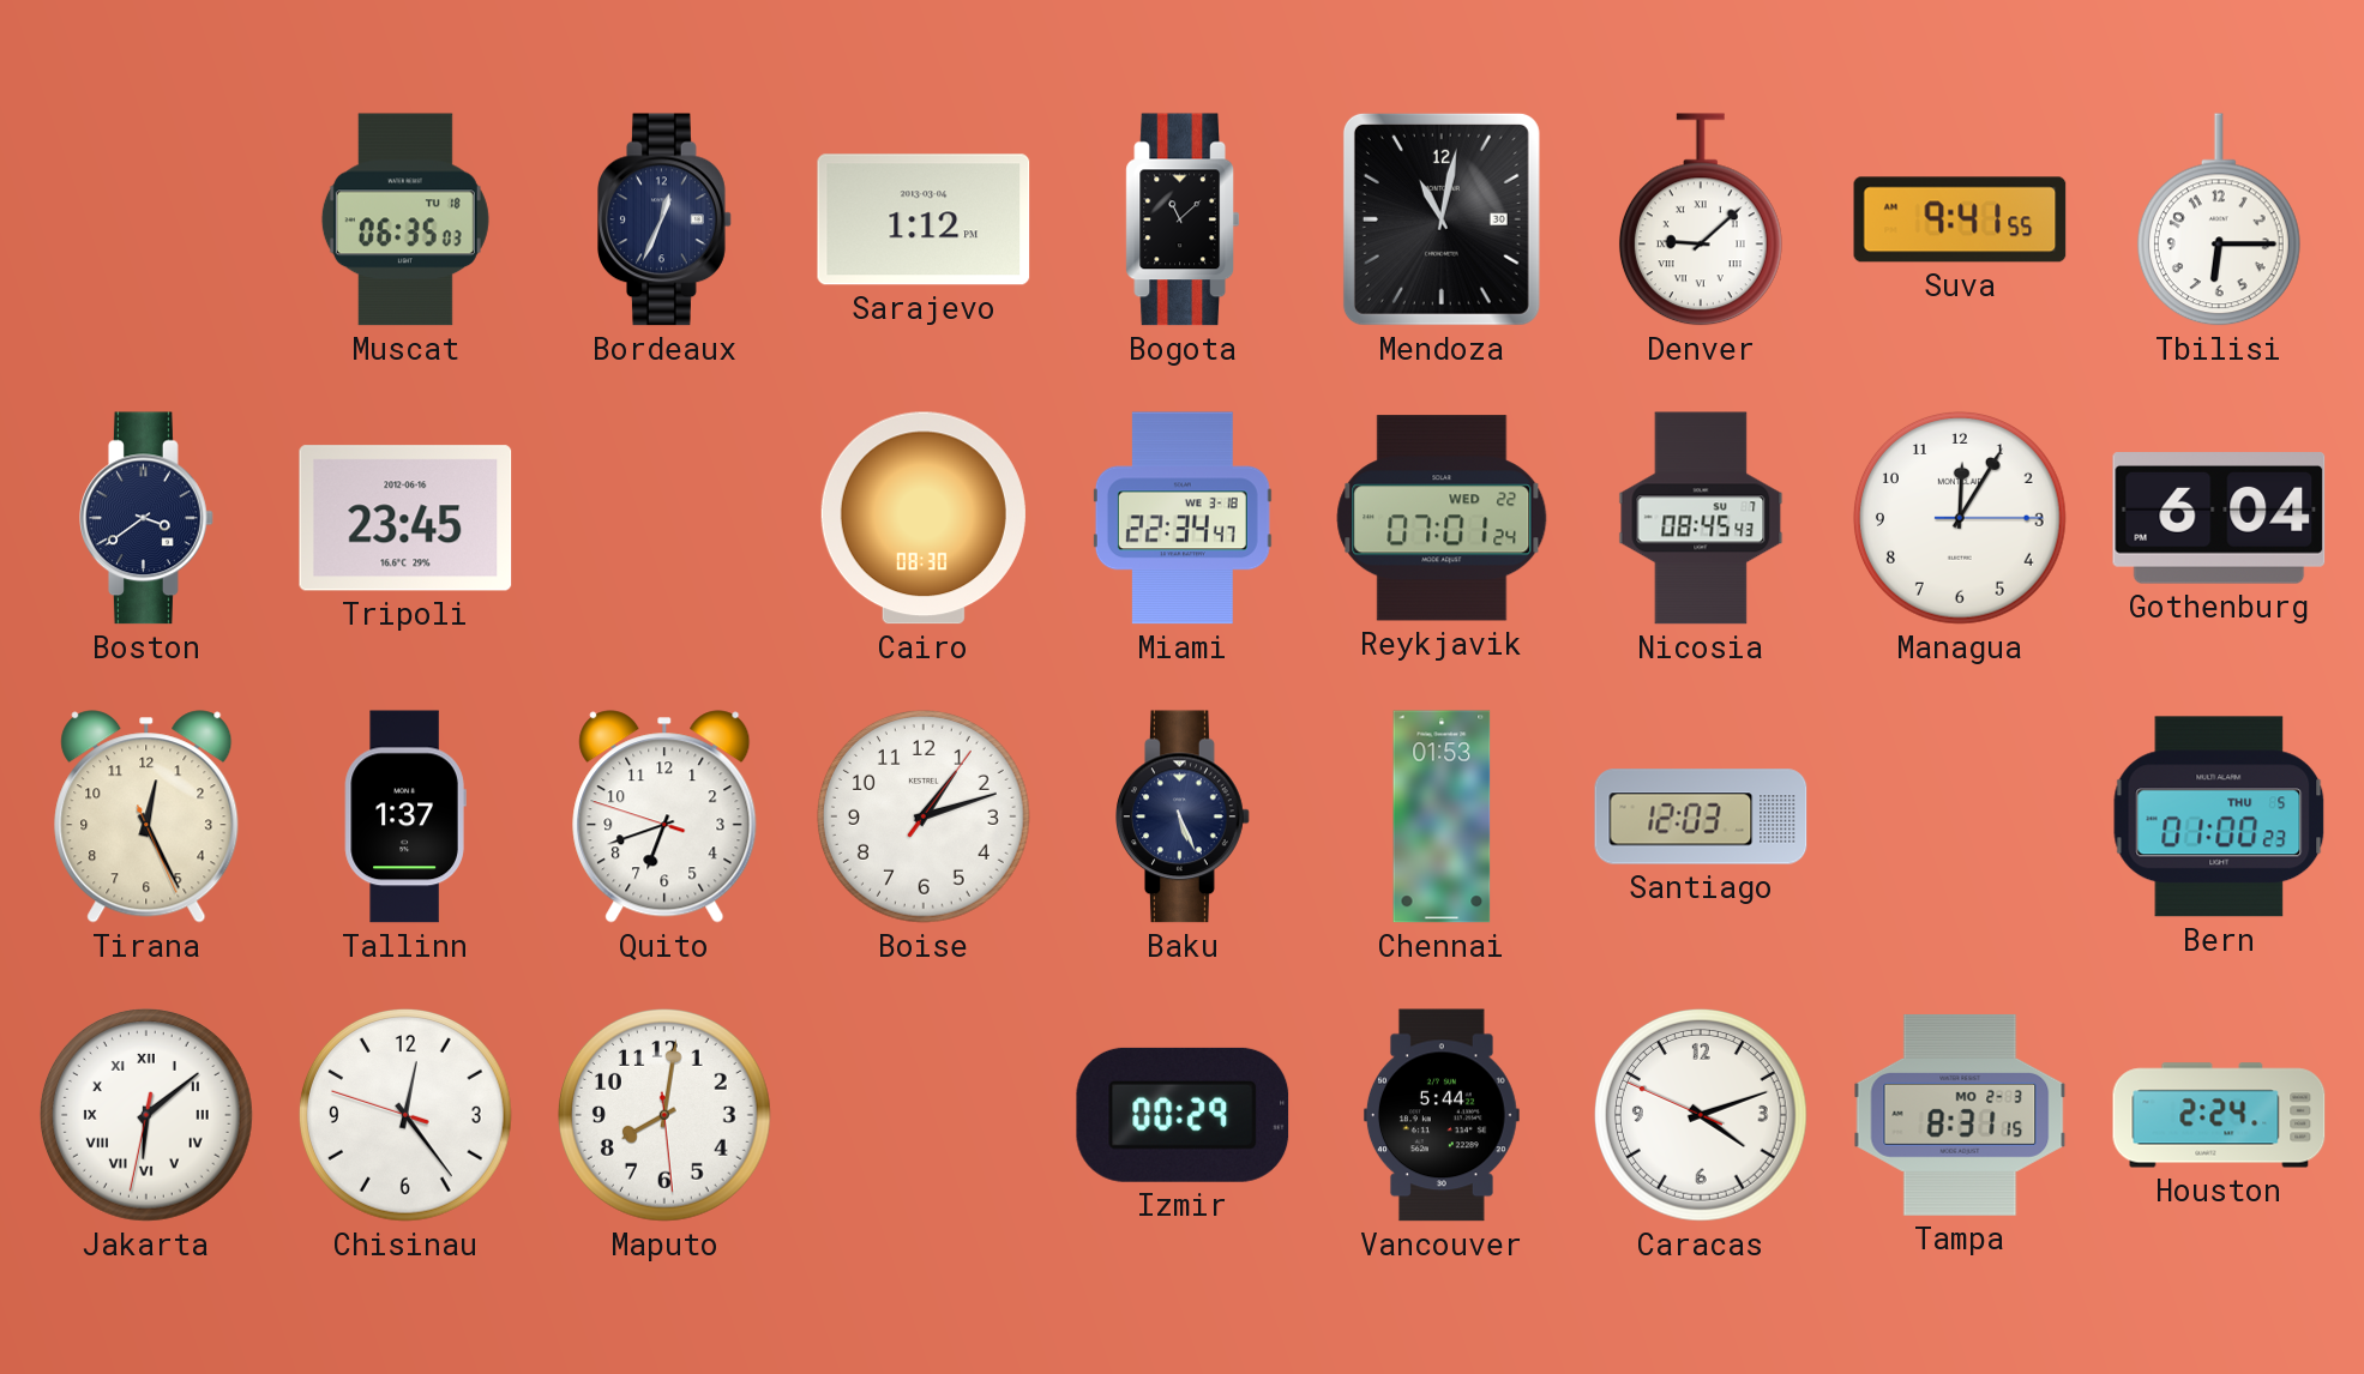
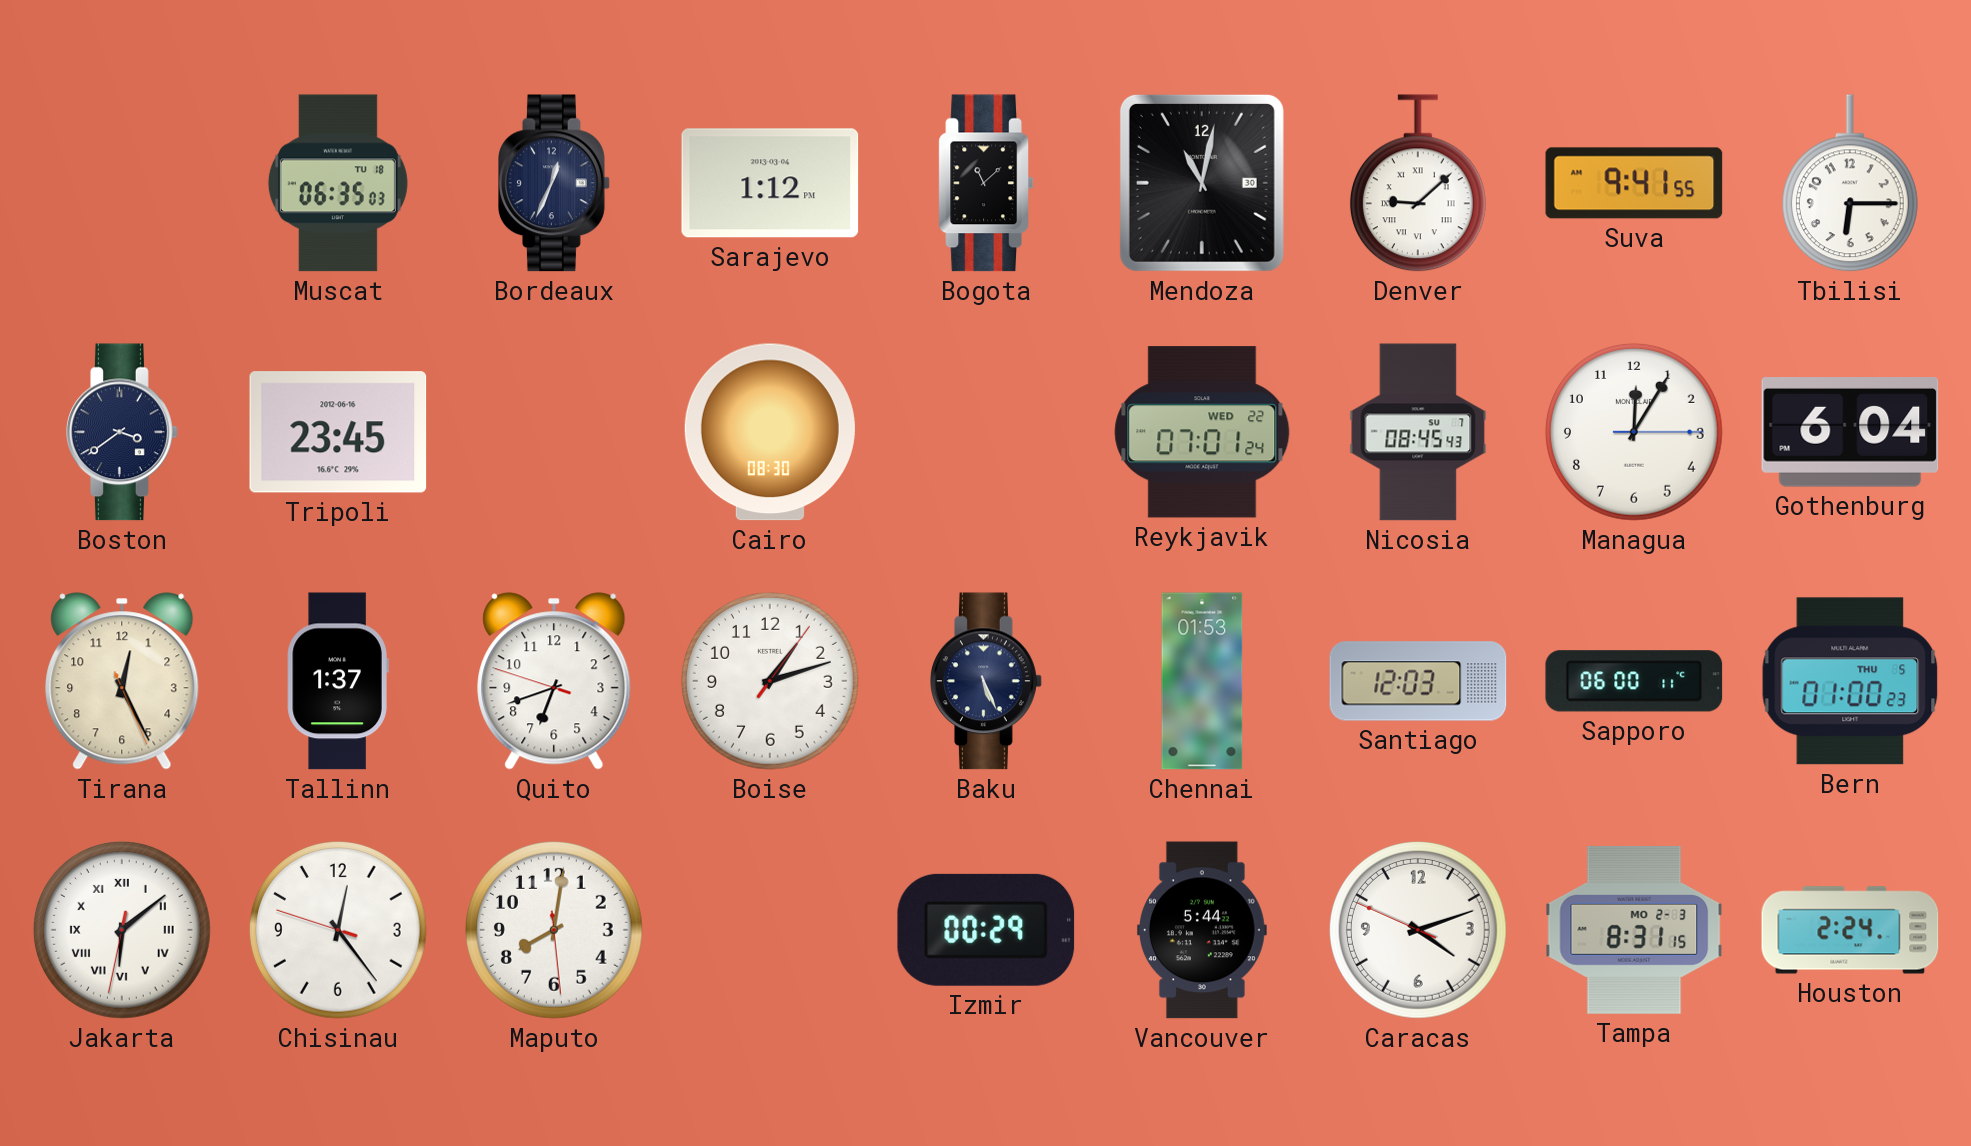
Miami: 22:34 -> none (1183, 518)
Sapporo: none -> 06:00 (1634, 681)
